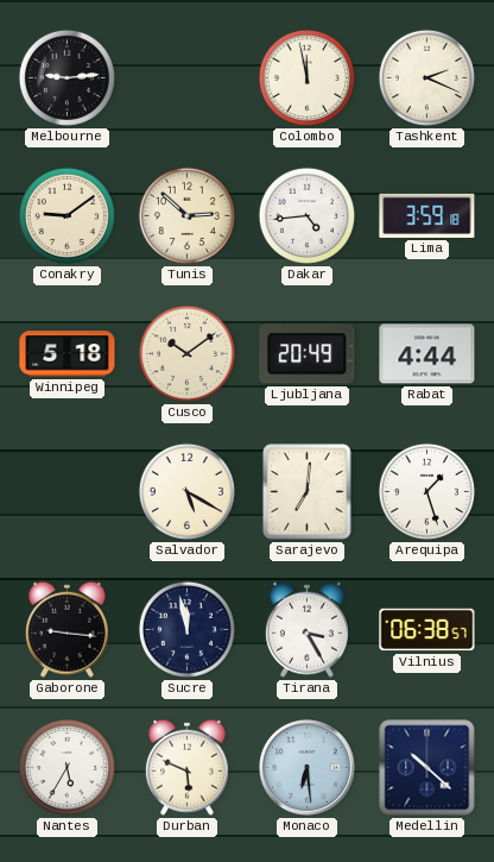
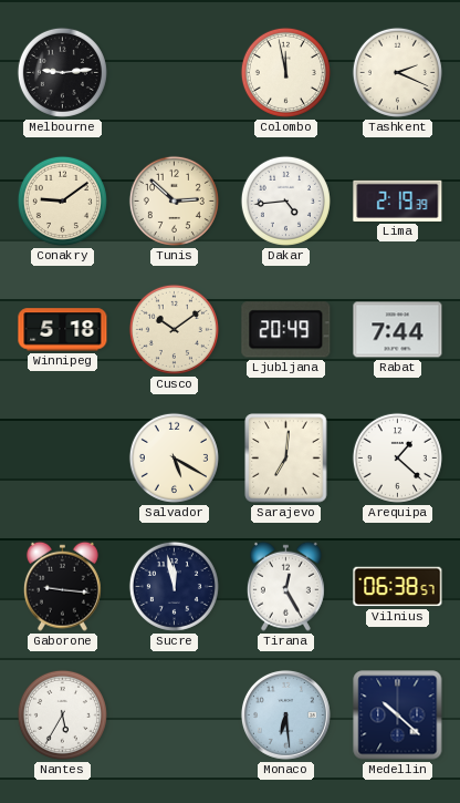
Lima: 3:59 -> 2:19 (398, 200)
Rabat: 4:44 -> 7:44 (398, 330)
Arequipa: 1:27 -> 1:22 (397, 457)
Tirana: 3:25 -> 12:25 (285, 586)
Durban: 5:49 -> none (186, 767)
